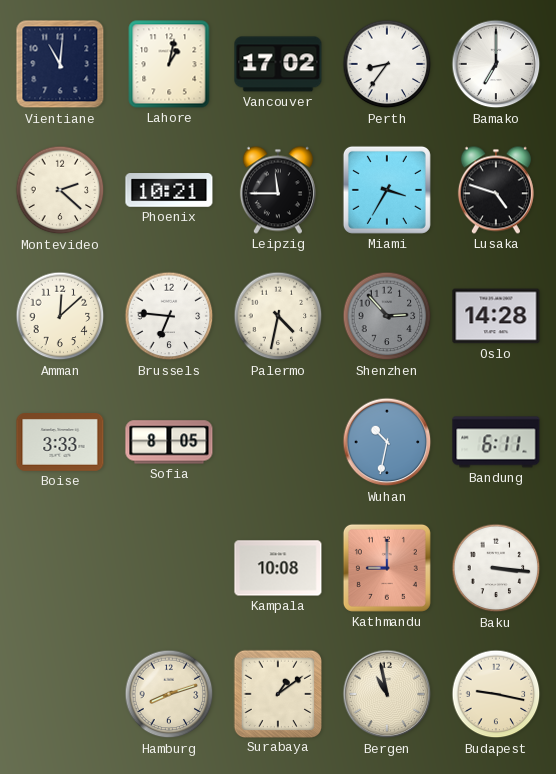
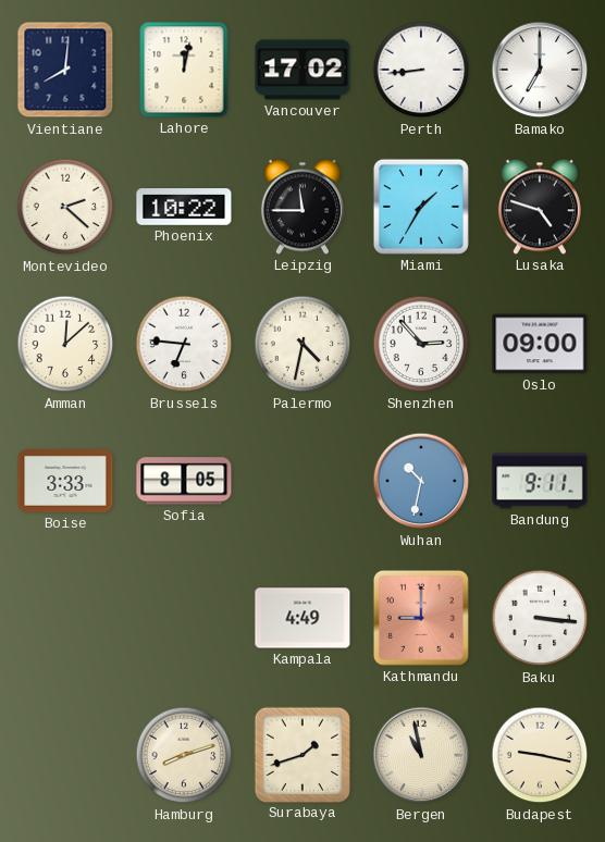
Vientiane: 11:01 -> 8:01 (65, 70)
Lahore: 1:02 -> 12:02 (184, 70)
Perth: 8:36 -> 8:44 (421, 70)
Phoenix: 10:21 -> 10:22 (184, 207)
Miami: 3:35 -> 1:35 (421, 207)
Shenzhen dial: grey -> white (421, 344)
Oslo: 14:28 -> 09:00 (540, 344)
Bandung: 6:11 -> 9:11 (540, 481)
Kampala: 10:08 -> 4:49 (302, 618)
Surabaya: 1:09 -> 1:42 (301, 754)
